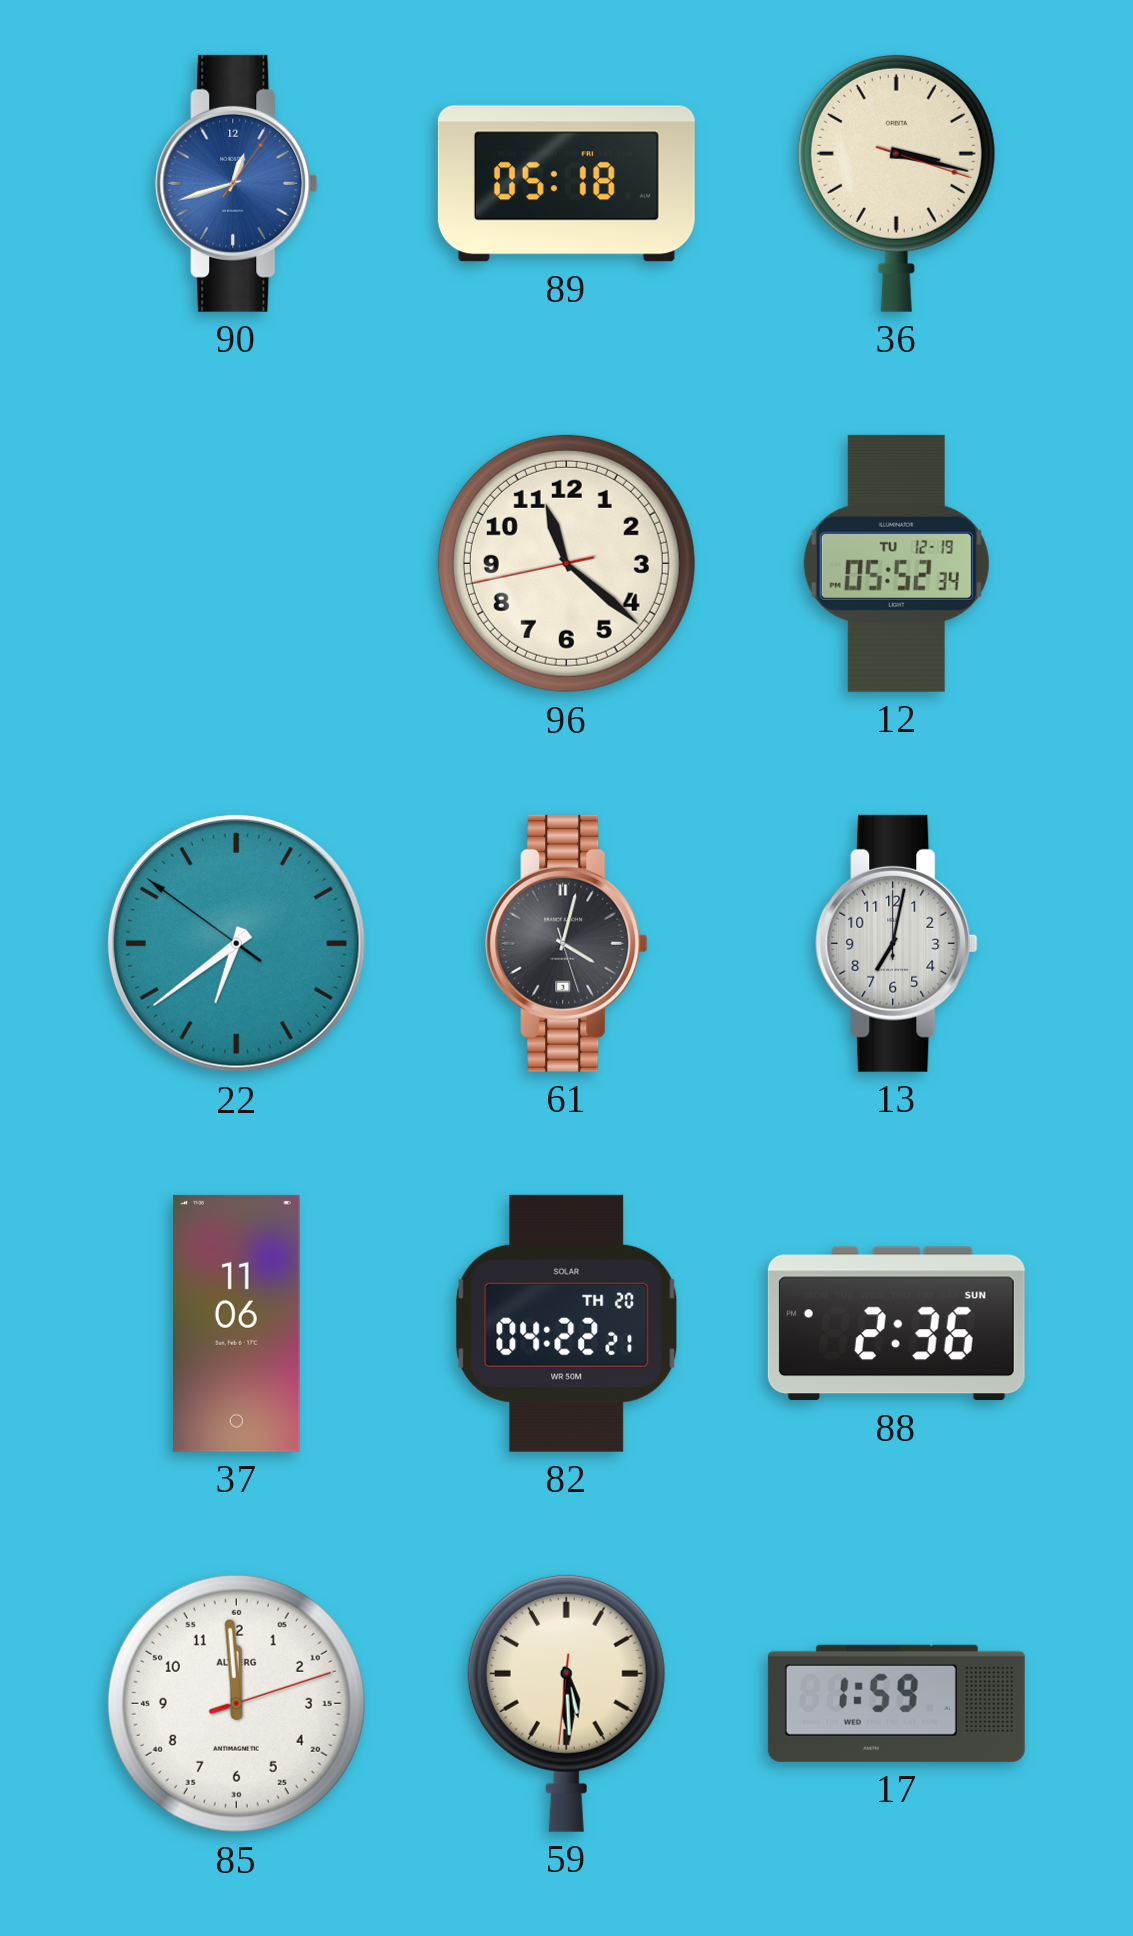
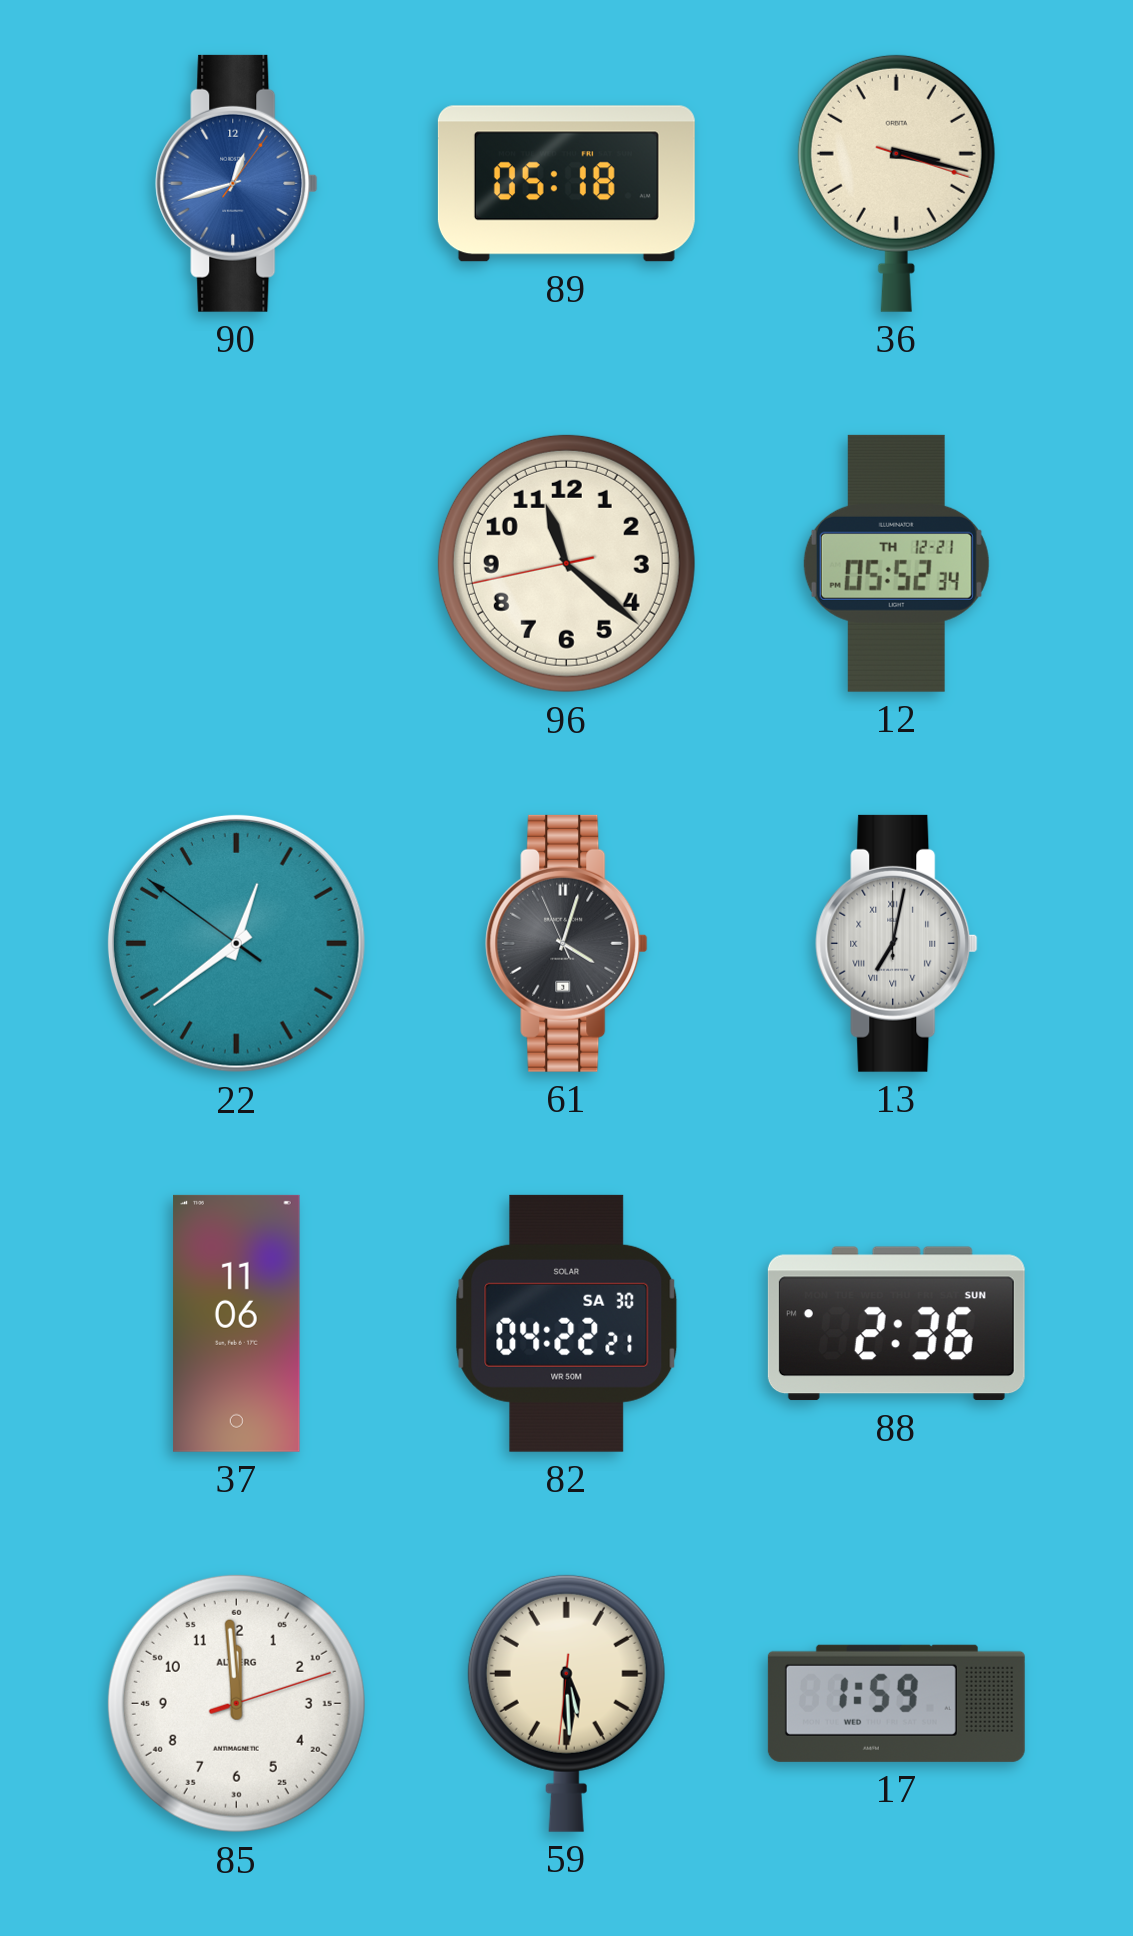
12 date: TU 12-19 -> TH 12-21 (896, 563)
22: 6:38 -> 12:38 (236, 943)
61: 4:02:27 -> 4:02:56 (567, 943)
13 numerals: Arabic -> Roman (897, 943)
82 date: TH 20 -> SA 30 (567, 1323)
